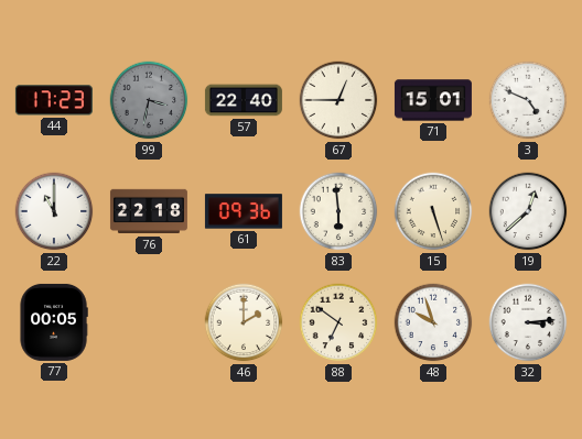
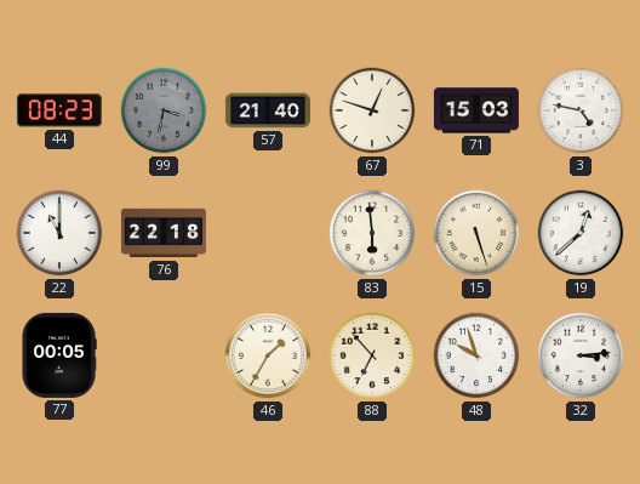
44: 17:23 -> 08:23 (59, 110)
57: 22:40 -> 21:40 (268, 110)
67: 12:45 -> 12:48 (372, 110)
71: 15:01 -> 15:03 (476, 110)
3: 4:49 -> 4:47 (581, 110)
61: 09:36 -> none (244, 211)
46: 2:00 -> 1:35 (268, 355)
88: 6:51 -> 6:53 (372, 355)
